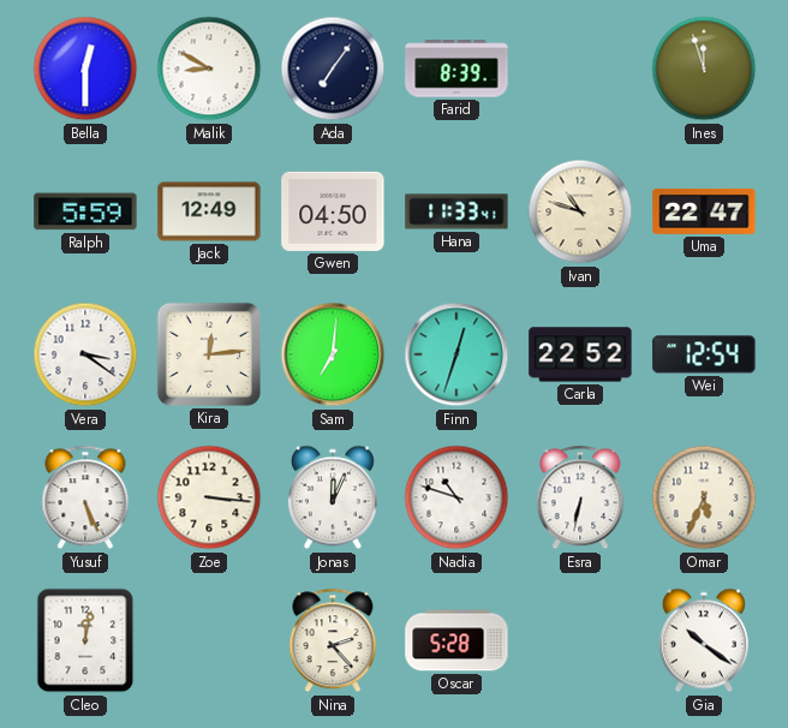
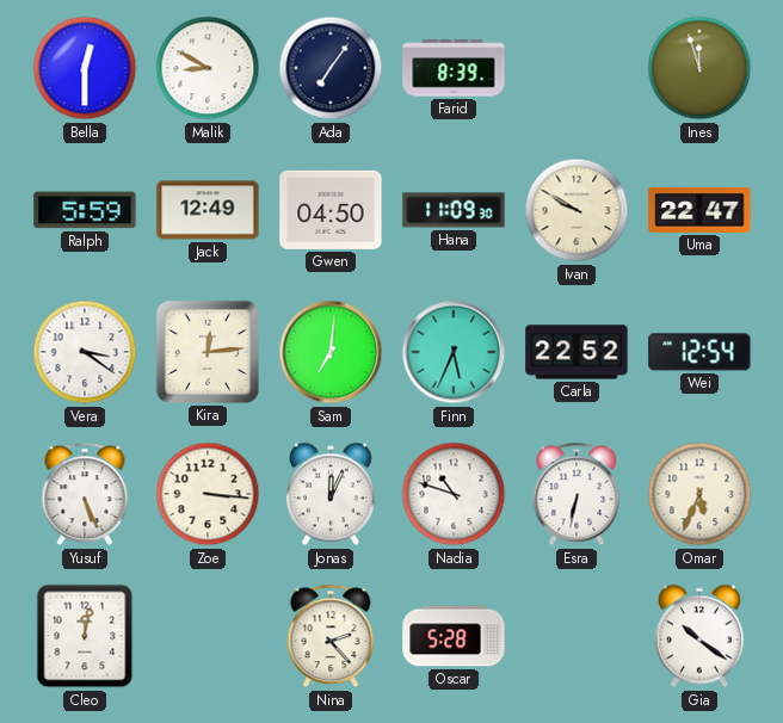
Hana: 11:33 -> 11:09 (454, 210)
Ivan: 10:48 -> 9:50 (577, 210)
Finn: 12:33 -> 5:34 (454, 352)
